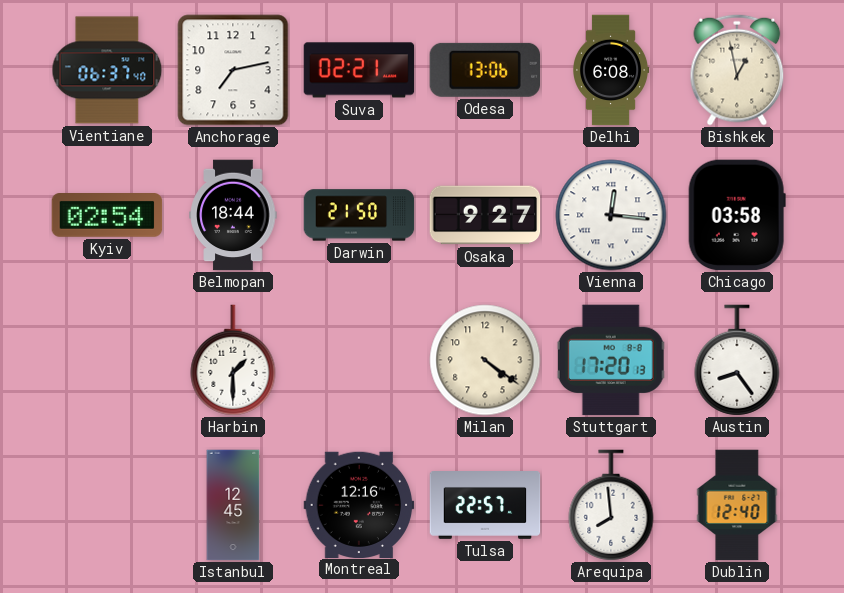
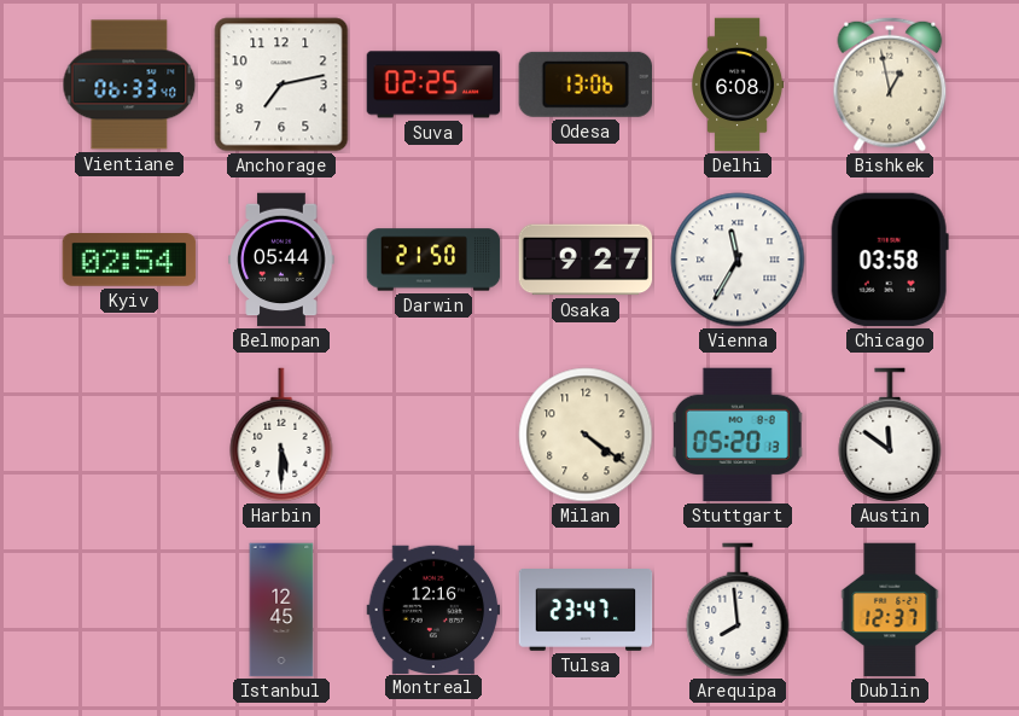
Vientiane: 06:37 -> 06:33 (129, 85)
Suva: 02:21 -> 02:25 (433, 85)
Belmopan: 18:44 -> 05:44 (281, 260)
Vienna: 12:16 -> 11:35 (738, 260)
Harbin: 1:30 -> 5:30 (281, 435)
Stuttgart: 17:20 -> 05:20 (738, 435)
Austin: 8:24 -> 11:51 (890, 435)
Tulsa: 22:57 -> 23:47 (586, 611)
Dublin: 12:40 -> 12:37 (890, 610)
